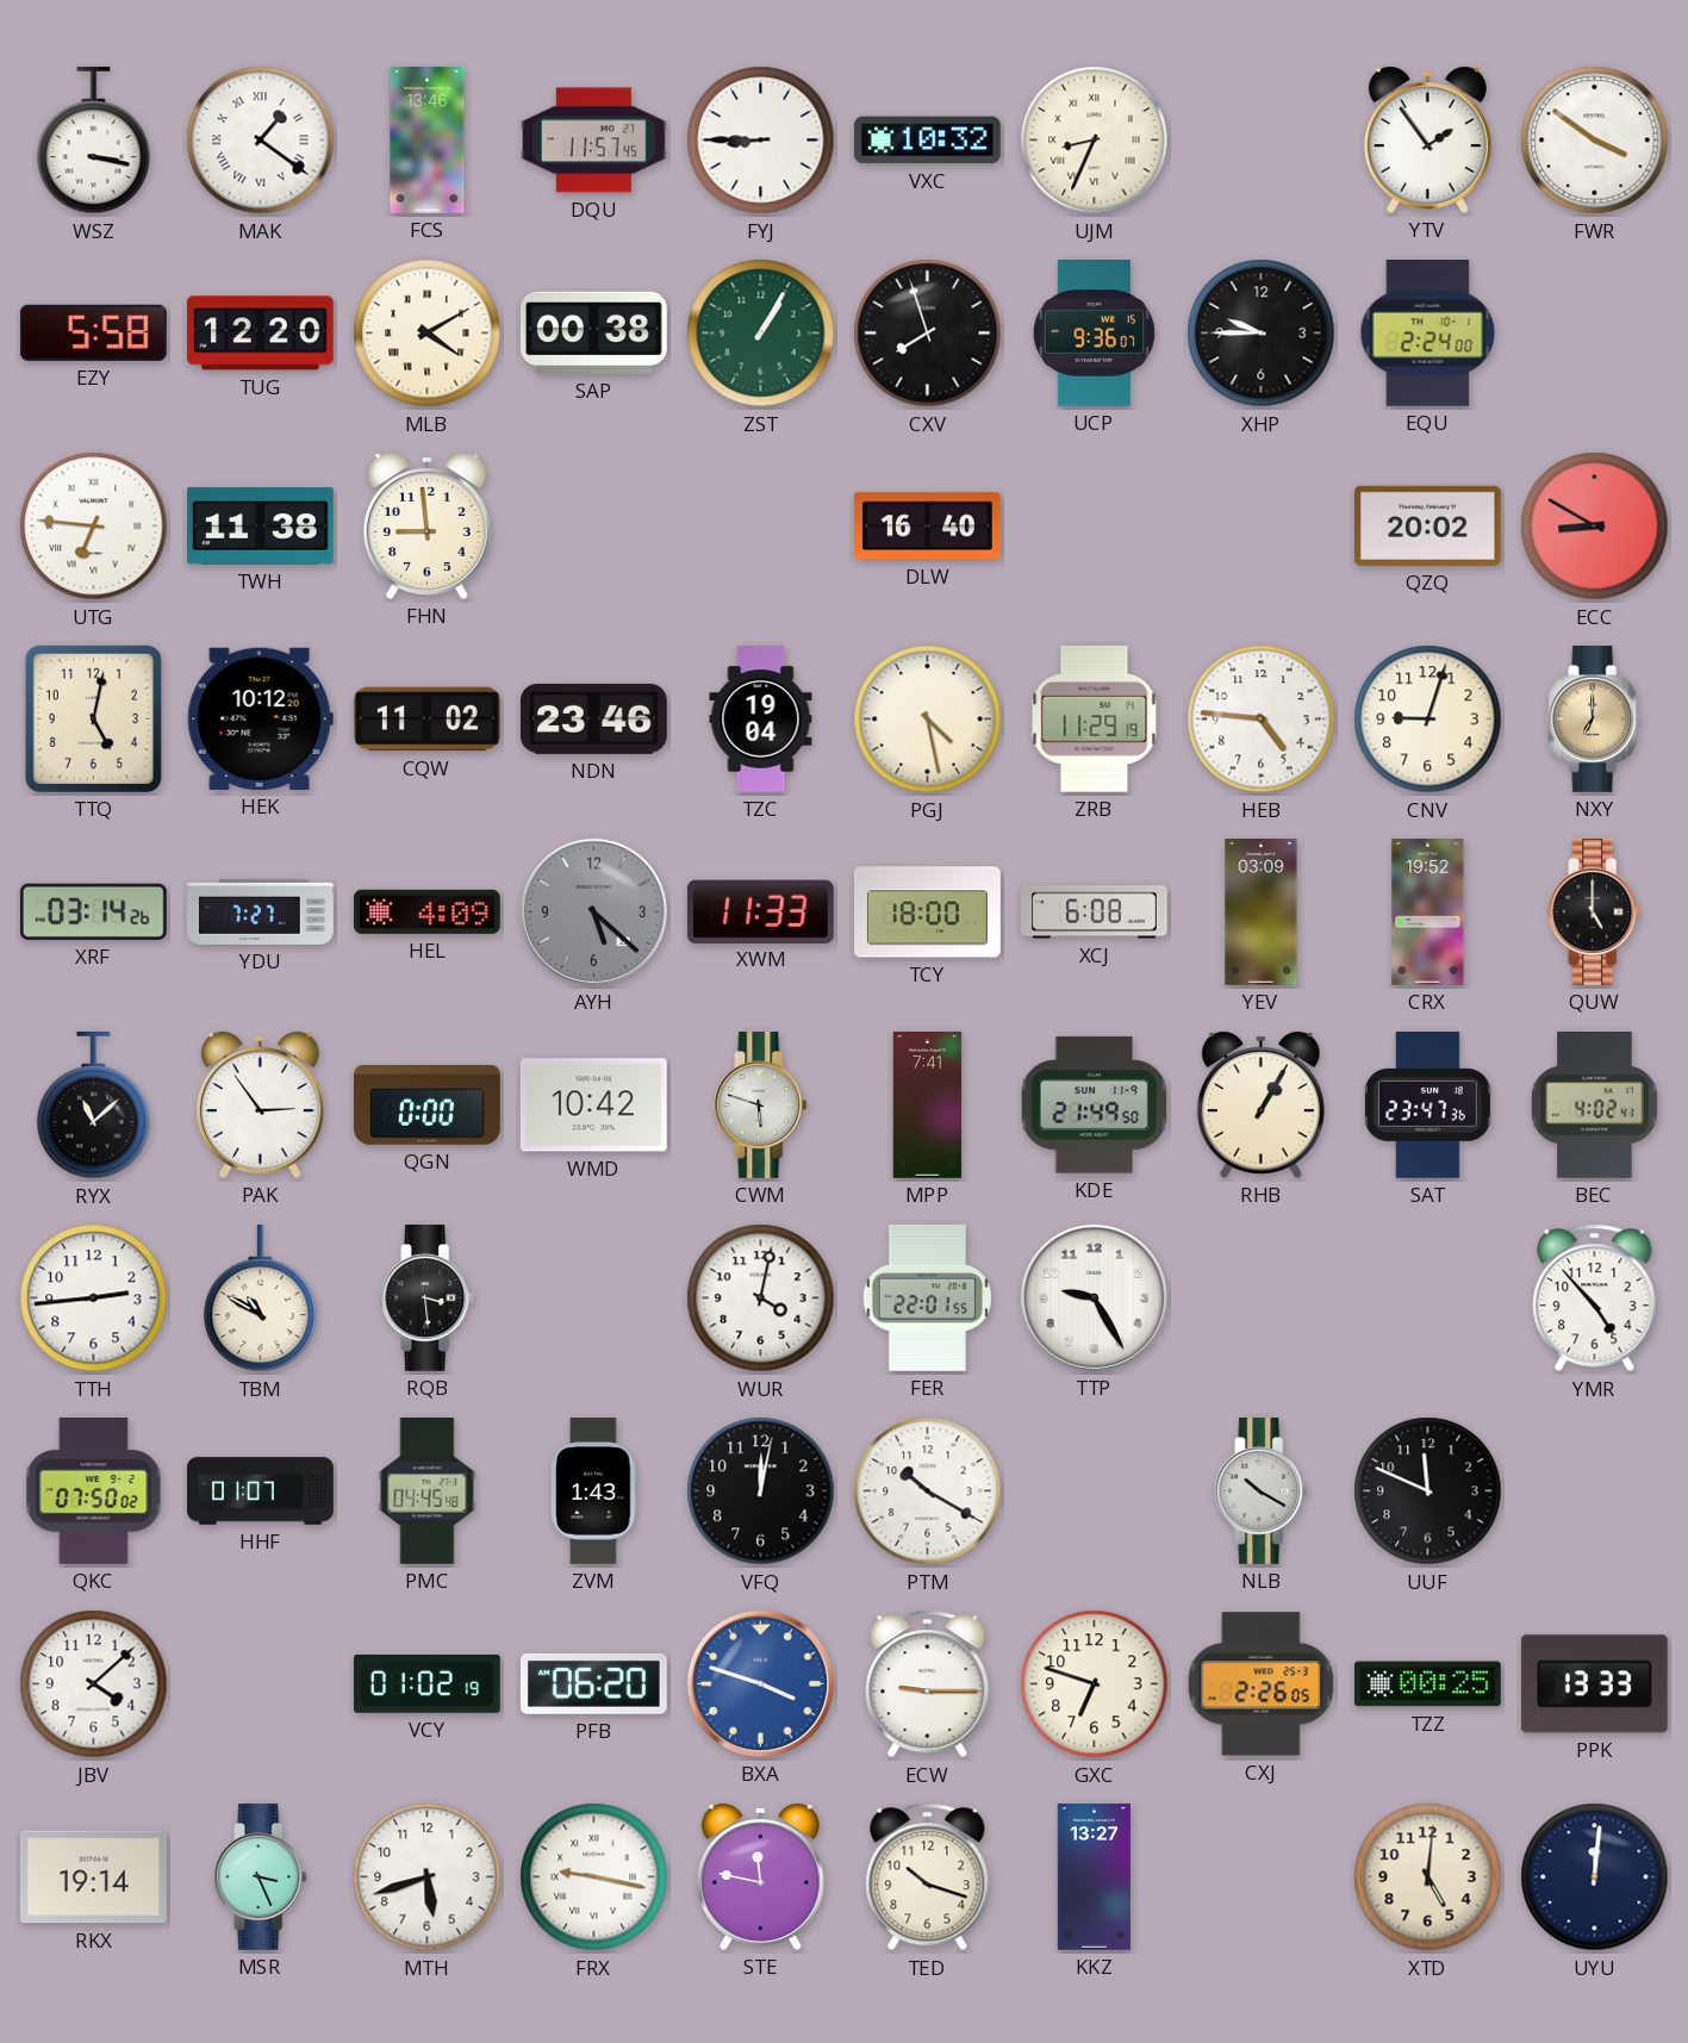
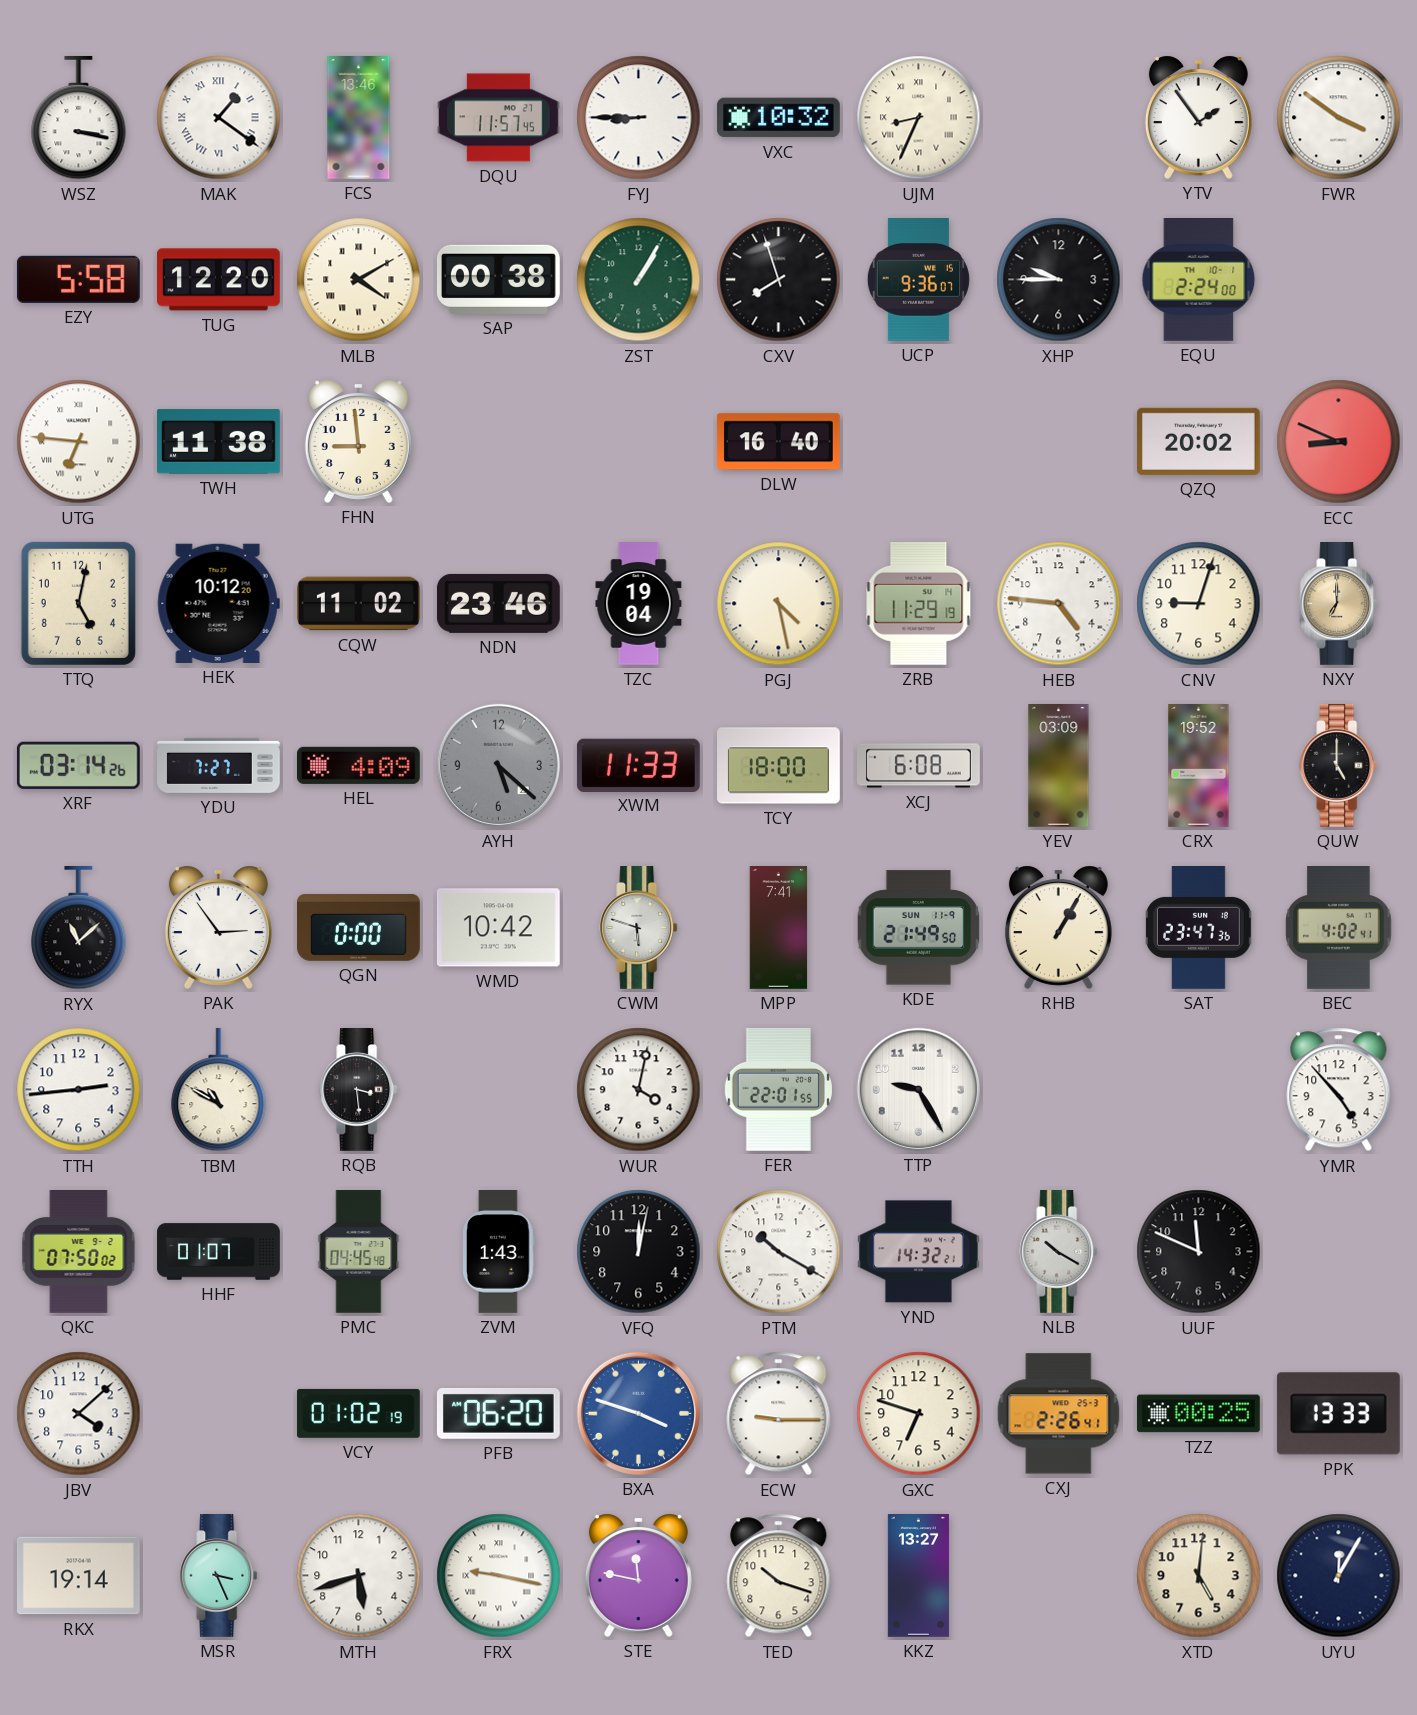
ECC: 8:50 -> 8:49 (1339, 442)
YND: none -> 14:32 (918, 1252)
CXJ: 2:26:05 -> 2:26:41 (1059, 1414)
UYU: 12:01 -> 12:05 (1339, 1576)
